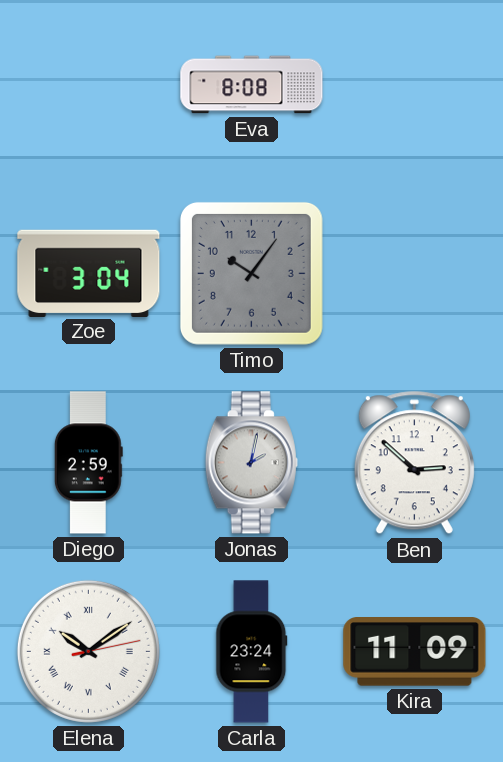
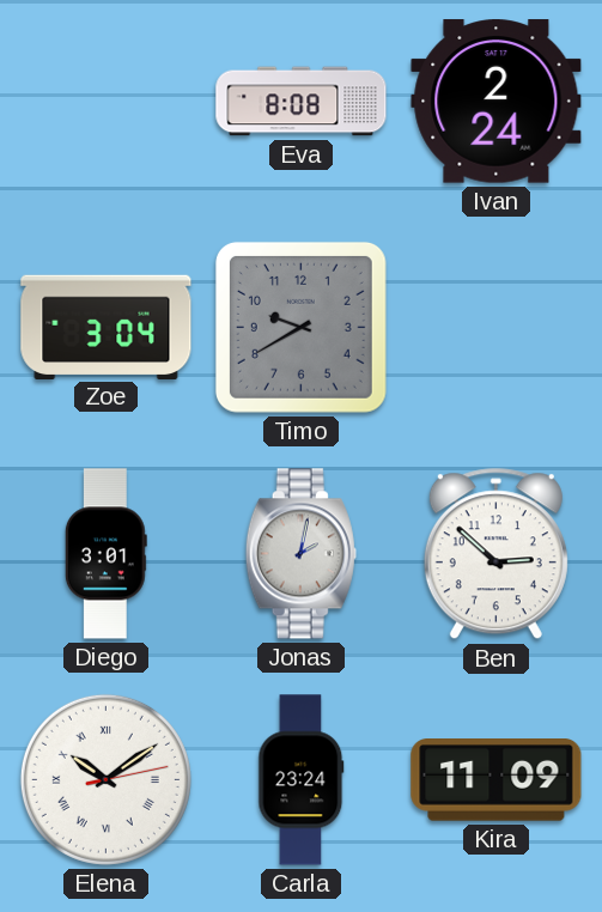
Ivan: none -> 2:24 (497, 102)
Timo: 10:06 -> 9:40 (300, 327)
Diego: 2:59 -> 3:01 (105, 554)
